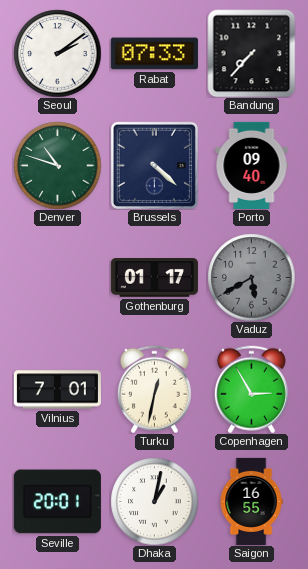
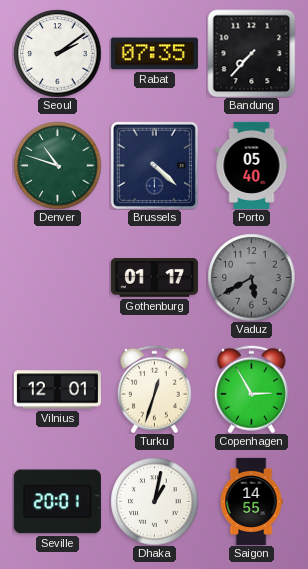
Rabat: 07:33 -> 07:35 (154, 54)
Porto: 09:40 -> 05:40 (252, 165)
Vilnius: 7:01 -> 12:01 (57, 390)
Turku: 12:32 -> 12:33 (154, 389)
Saigon: 16:55 -> 14:55 (251, 501)
